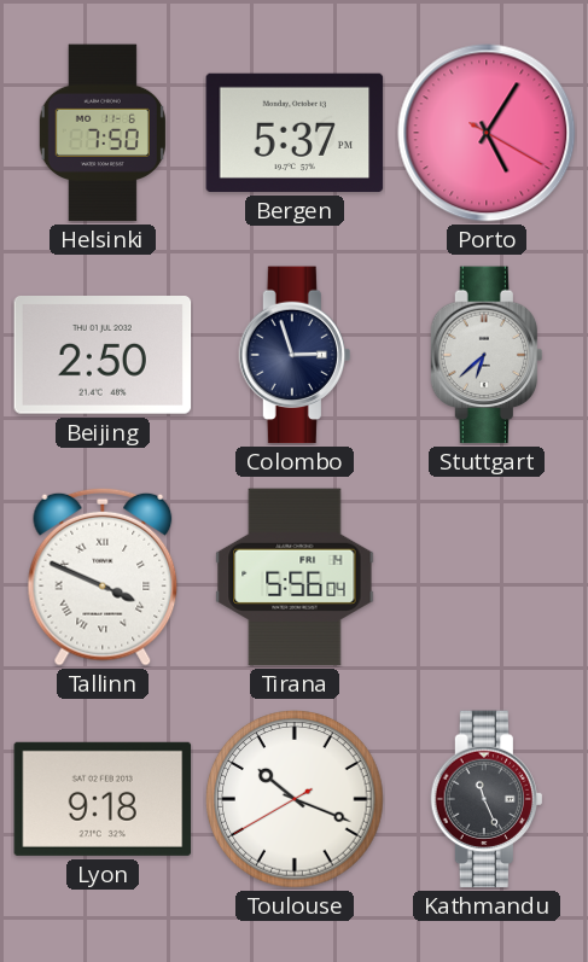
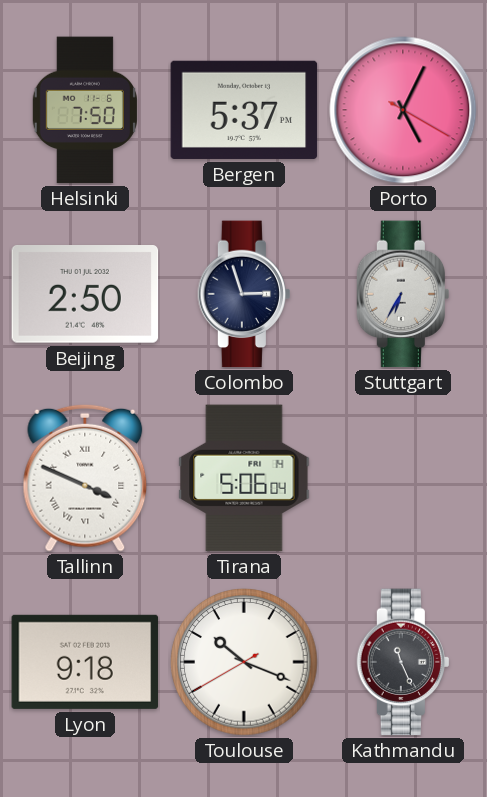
Porto: 5:05 -> 5:04 (403, 110)
Stuttgart: 6:38 -> 6:35 (402, 294)
Tirana: 5:56 -> 5:06 (244, 478)
